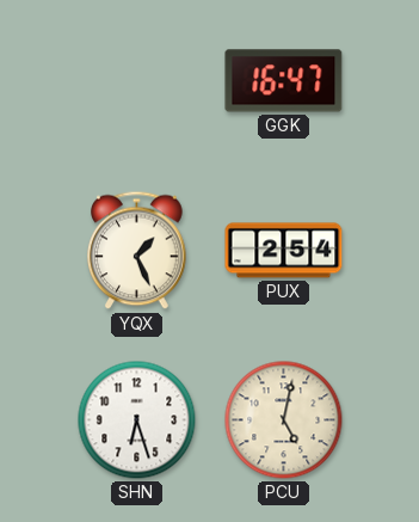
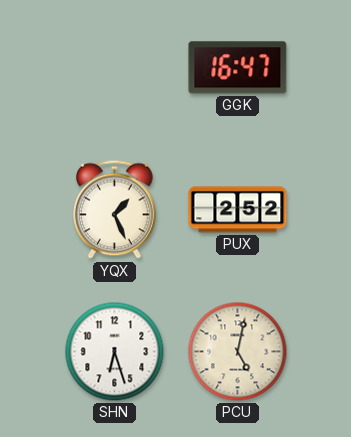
PUX: 2:54 -> 2:52 (238, 210)
